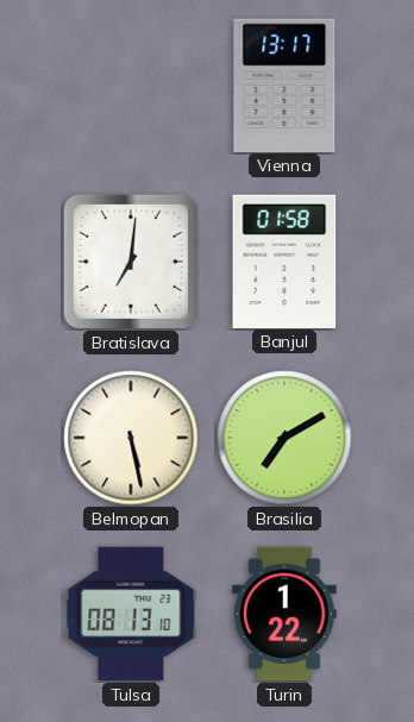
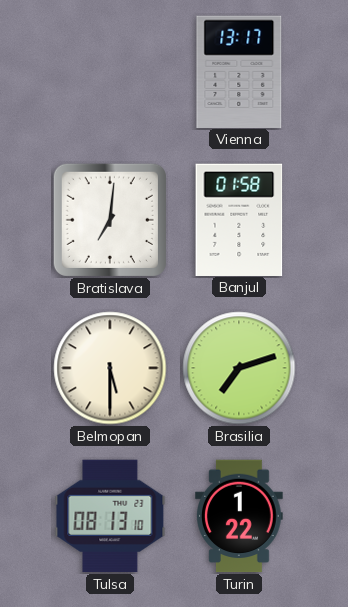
Belmopan: 5:28 -> 5:30 (110, 368)
Brasilia: 7:10 -> 7:12 (239, 368)
